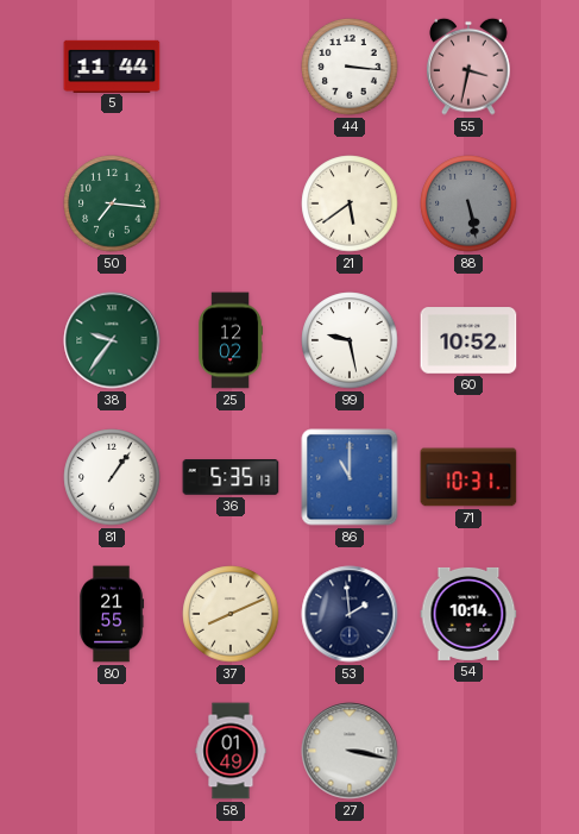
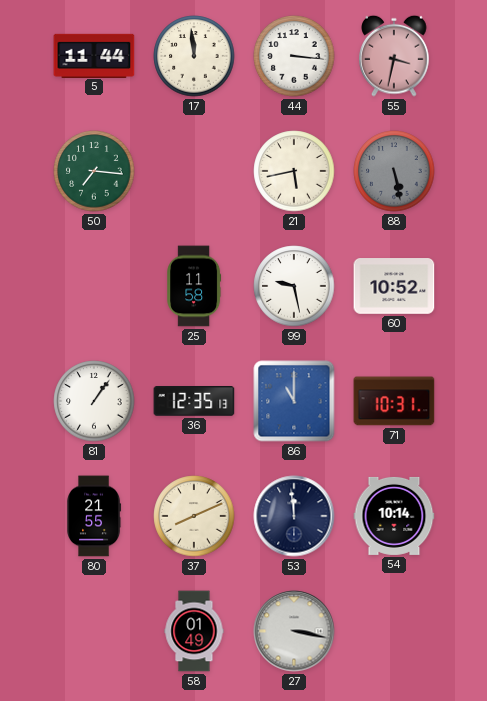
17: none -> 11:59 (194, 56)
21: 5:39 -> 5:43 (294, 171)
38: 9:36 -> none (112, 340)
25: 12:02 -> 11:58 (194, 286)
36: 5:35 -> 12:35 (194, 401)
53: 1:59 -> 11:59 (294, 516)
